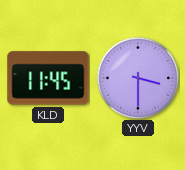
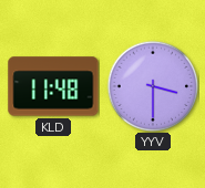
KLD: 11:45 -> 11:48 (53, 86)
